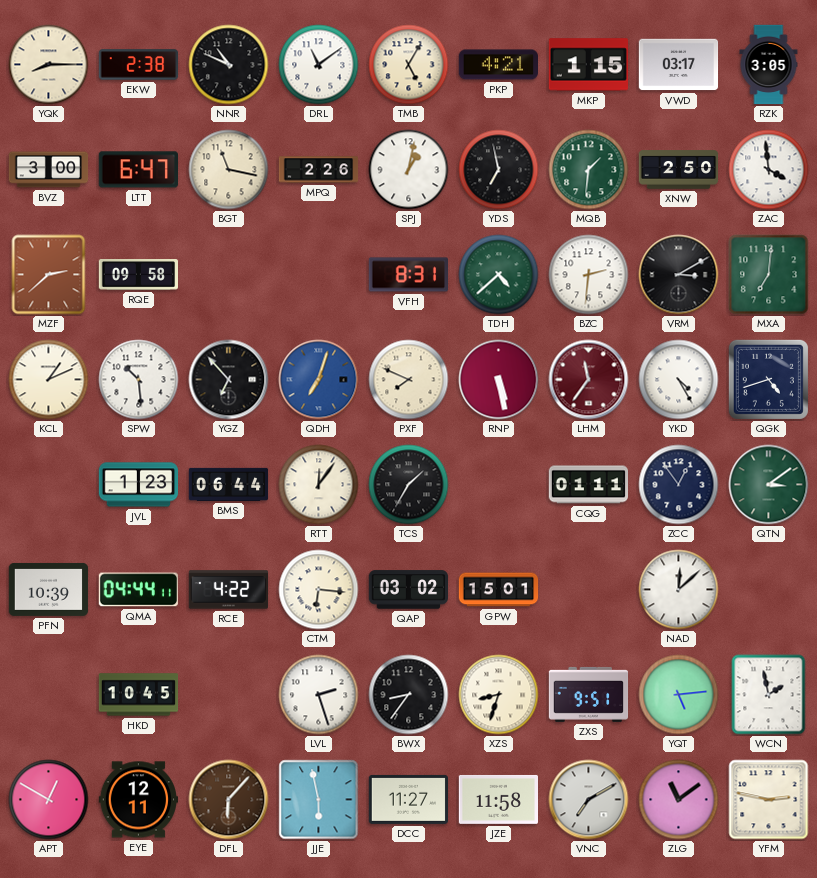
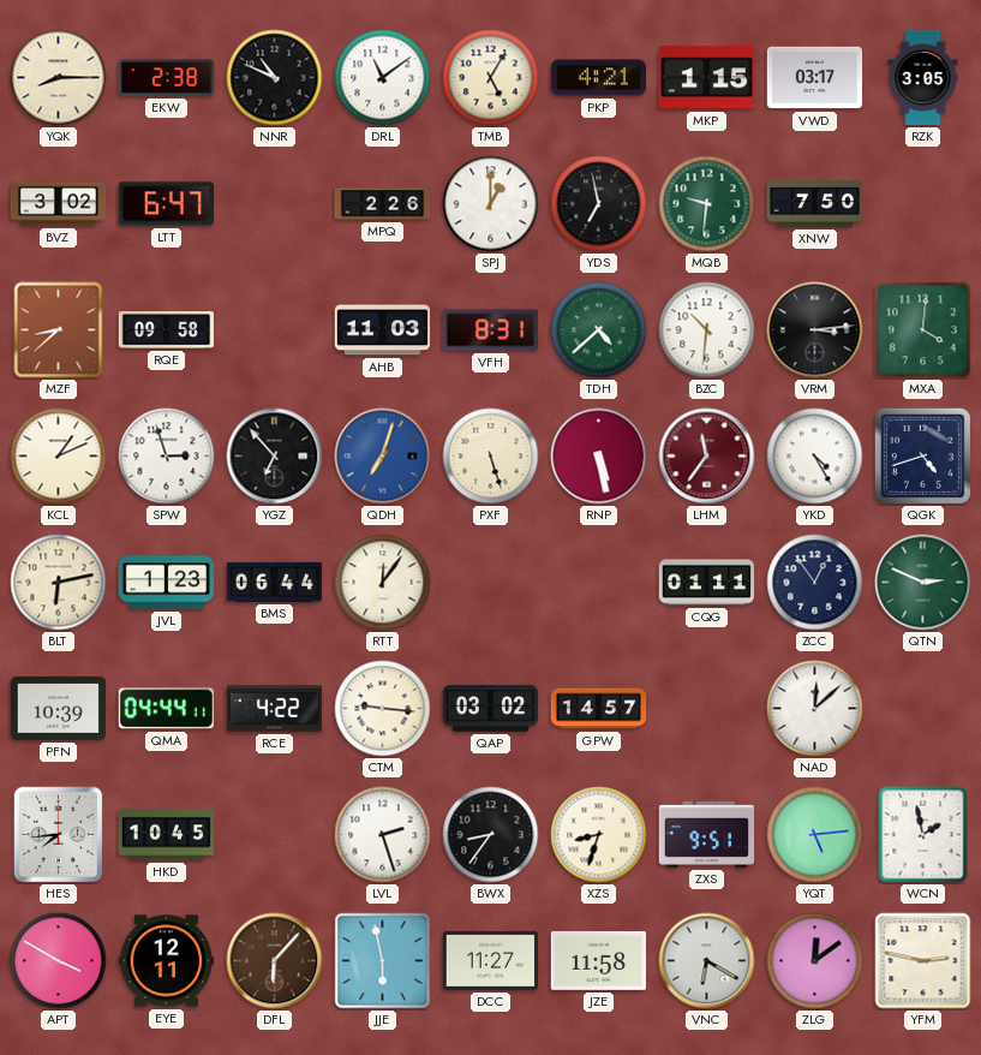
BVZ: 3:00 -> 3:02 (59, 204)
BGT: 11:17 -> none (229, 170)
SPJ: 1:02 -> 1:00 (491, 204)
MQB: 1:31 -> 9:31 (707, 204)
XNW: 2:50 -> 7:50 (815, 204)
ZAC: 3:59 -> none (769, 170)
MZF: 2:38 -> 8:38 (59, 330)
AHB: none -> 11:03 (383, 330)
BZC: 2:31 -> 10:31 (707, 330)
VRM: 3:10 -> 3:14 (815, 330)
MXA: 7:01 -> 4:01 (923, 330)
SPW: 10:29 -> 2:57 (167, 457)
PXF: 7:49 -> 5:27 (491, 457)
BLT: none -> 6:13 (59, 583)
TCS: 1:35 -> none (409, 485)
QTN: 3:09 -> 2:49 (923, 583)
CTM: 6:16 -> 9:16 (383, 709)
GPW: 15:01 -> 14:57 (599, 709)
HES: none -> 7:44 (59, 835)
APT: 12:50 -> 3:50 (59, 961)
VNC: 7:10 -> 6:20 (707, 961)
ZLG: 11:09 -> 12:09 (815, 961)
